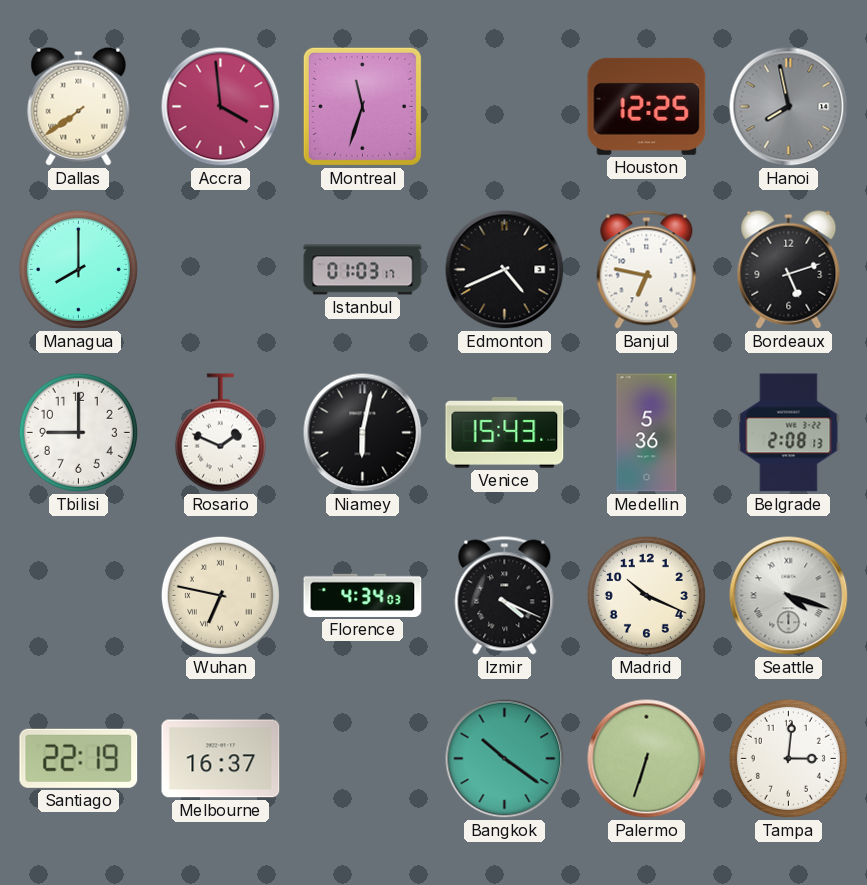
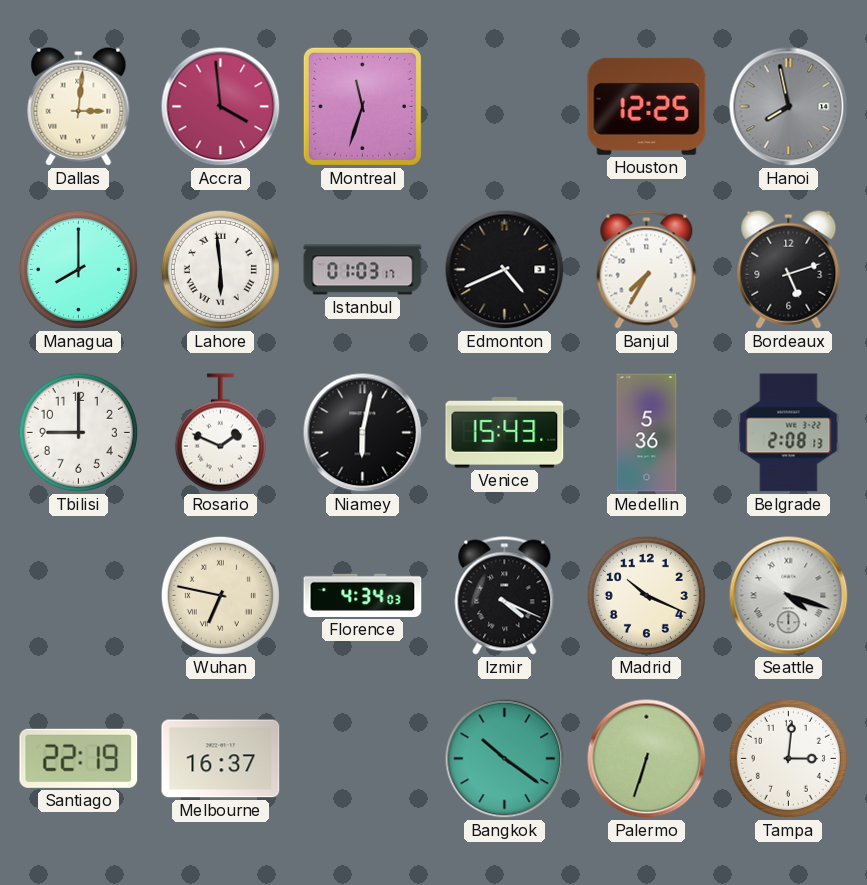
Dallas: 7:39 -> 3:01 (79, 106)
Lahore: none -> 5:59 (220, 269)
Banjul: 6:47 -> 7:35 (647, 270)
